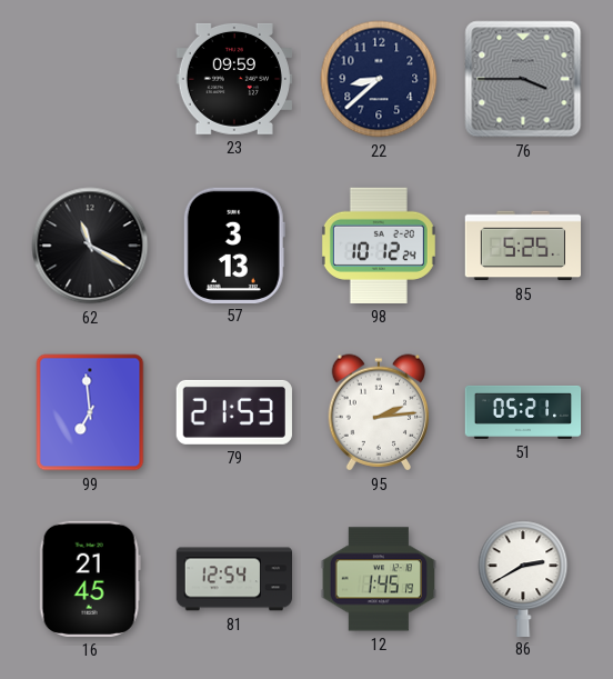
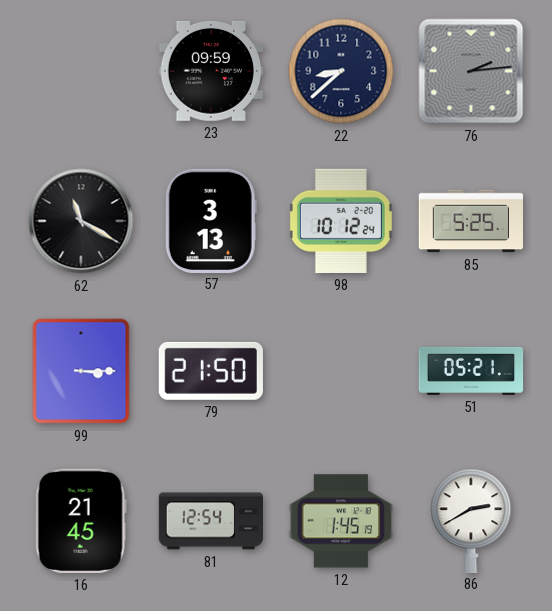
76: 3:45 -> 2:14 (471, 71)
99: 6:59 -> 3:15 (81, 371)
79: 21:53 -> 21:50 (211, 371)
95: 2:14 -> none (379, 412)
